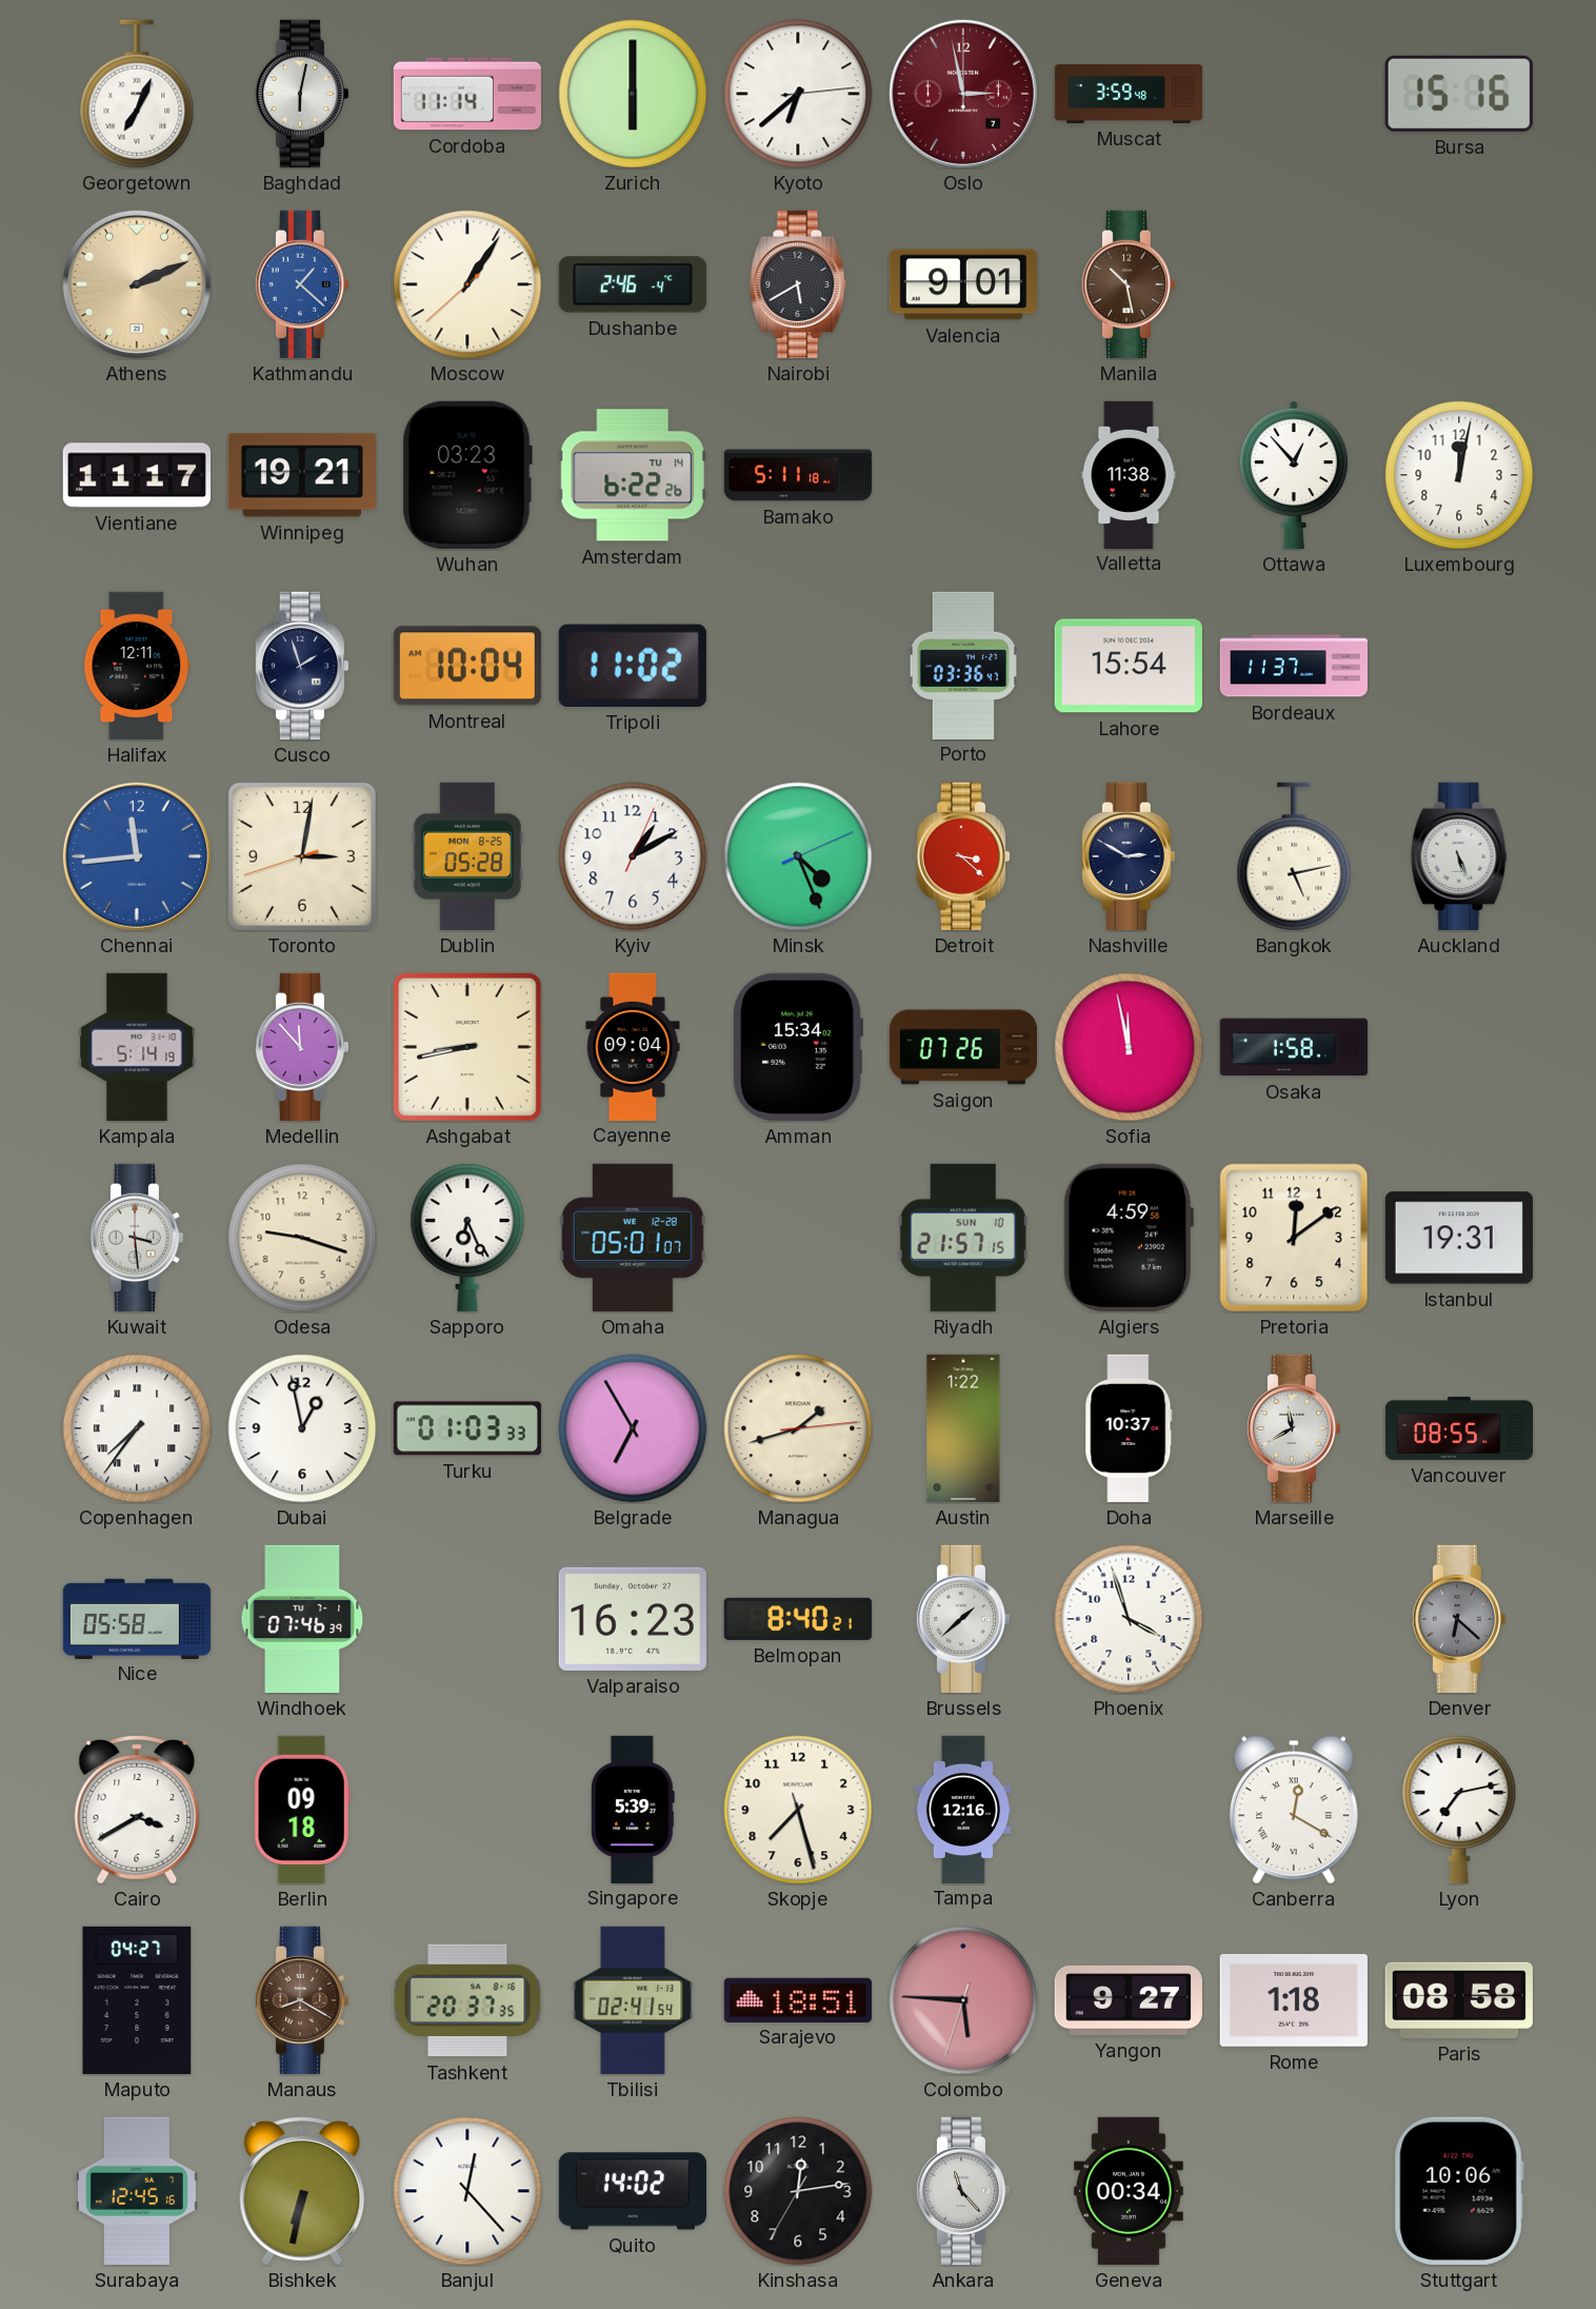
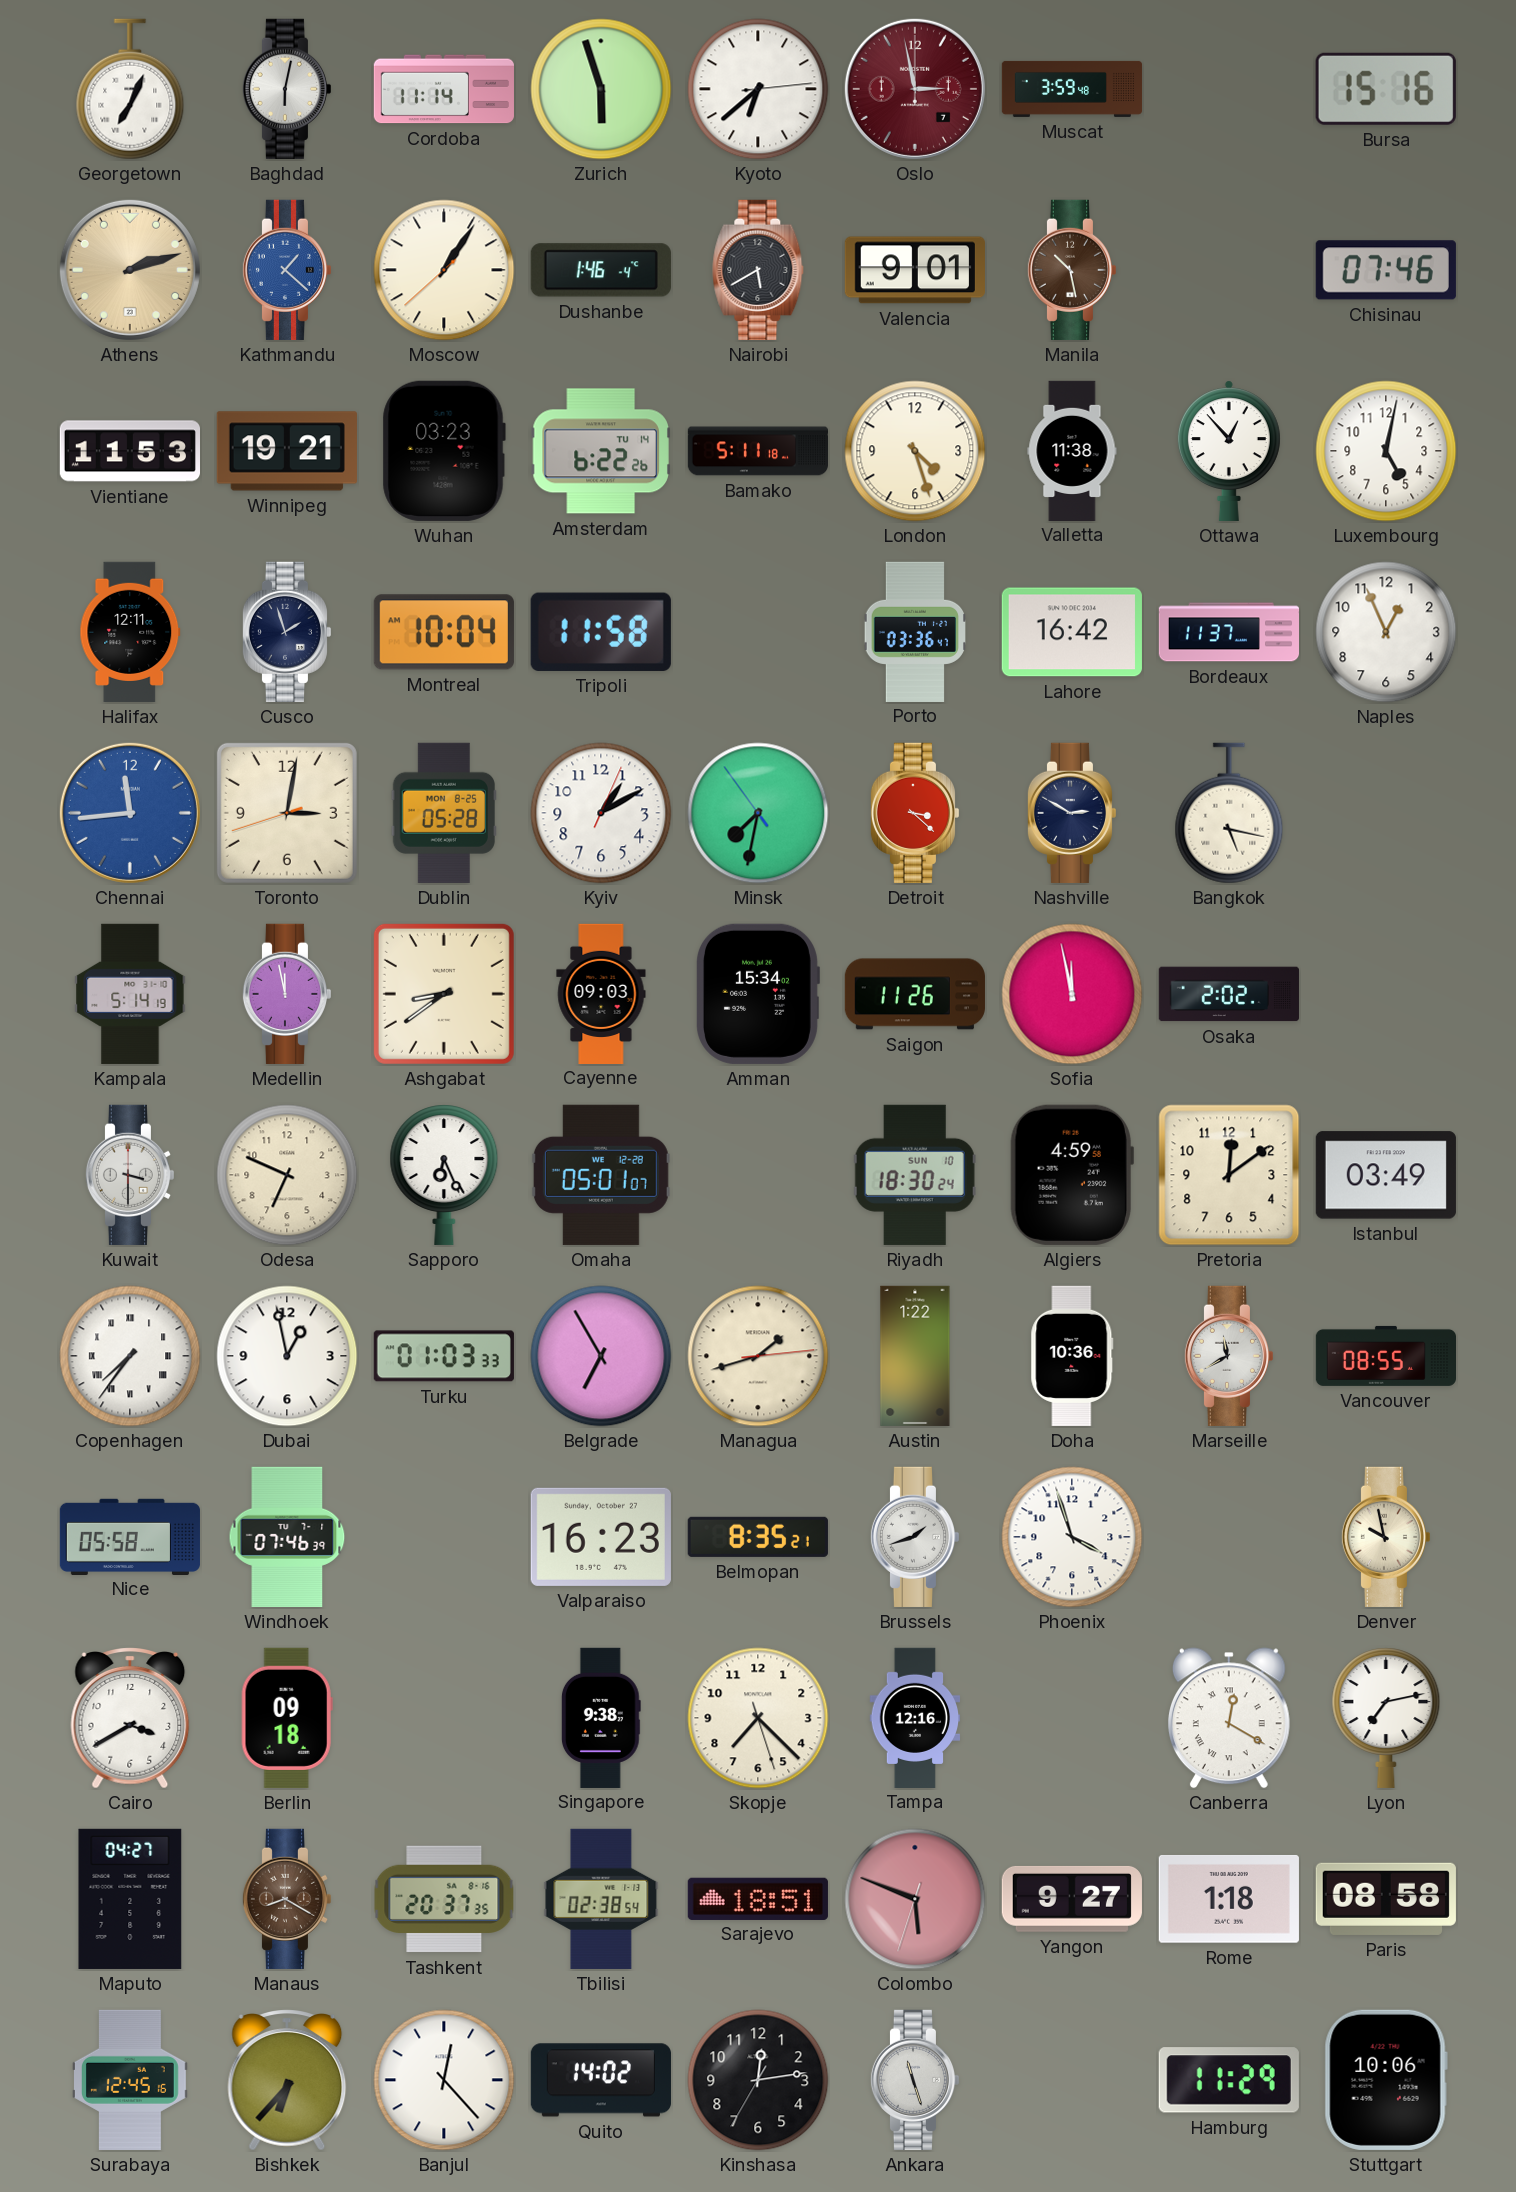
Zurich: 6:00 -> 5:57 (601, 89)
Athens: 2:11 -> 2:12 (130, 270)
Dushanbe: 2:46 -> 1:46 (601, 270)
Chisinau: none -> 07:46 (1386, 270)
Vientiane: 11:17 -> 11:53 (129, 451)
London: none -> 4:27 (915, 451)
Luxembourg: 12:02 -> 5:02 (1386, 451)
Tripoli: 11:02 -> 11:58 (601, 632)
Lahore: 15:54 -> 16:42 (1072, 632)
Naples: none -> 12:56 (1386, 632)
Minsk: 4:26 -> 7:31 (758, 813)
Bangkok: 5:13 -> 5:17 (1229, 813)
Auckland: 5:26 -> none (1459, 856)
Medellin: 11:53 -> 11:58 (286, 994)
Ashgabat: 8:43 -> 8:39 (444, 994)
Cayenne: 09:04 -> 09:03 (601, 993)
Saigon: 07:26 -> 11:26 (915, 994)
Osaka: 1:58 -> 2:02 (1229, 994)
Kuwait: 3:29 -> 3:30 (129, 1175)
Odesa: 9:18 -> 6:49 (287, 1175)
Riyadh: 21:57 -> 18:30 (915, 1175)
Istanbul: 19:31 -> 03:49 (1386, 1175)
Doha: 10:37 -> 10:36 (1072, 1356)
Belmopan: 8:40 -> 8:35 (758, 1537)
Brussels: 1:38 -> 1:42 (914, 1537)
Denver: 6:22 -> 9:58 (1385, 1537)
Denver dial: grey -> cream (1385, 1537)
Singapore: 5:39 -> 9:38 (601, 1717)
Skopje: 7:27 -> 7:22 (758, 1718)
Tbilisi: 02:41 -> 02:38 (601, 1899)
Colombo: 5:45 -> 5:48 (915, 1899)
Bishkek: 6:32 -> 6:37 (287, 2081)
Ankara: 11:23 -> 11:27 (914, 2080)
Geneva: 00:34 -> none (1129, 2191)
Hamburg: none -> 11:29 (1229, 2080)
